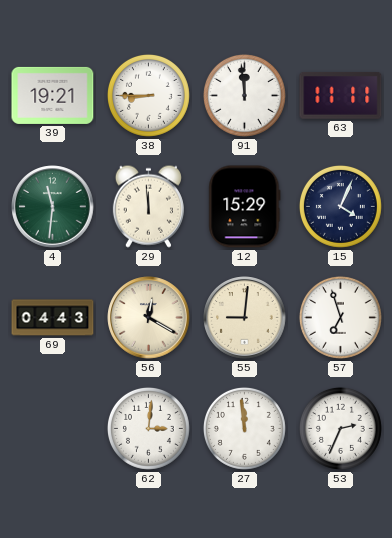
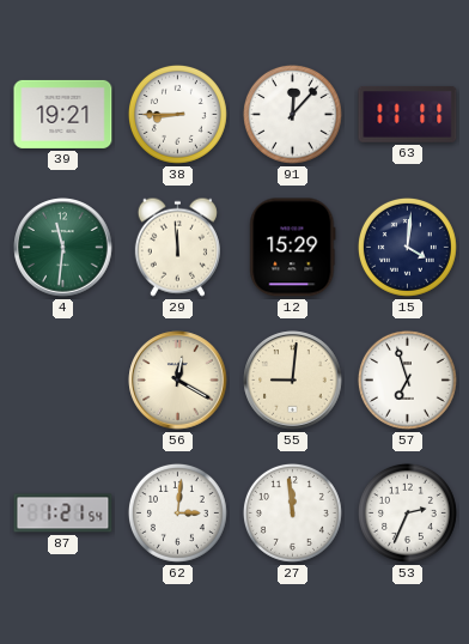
91: 11:59 -> 12:07 (292, 114)
15: 4:04 -> 4:01 (407, 247)
69: 04:43 -> none (53, 318)
87: none -> 1:21 (63, 514)
